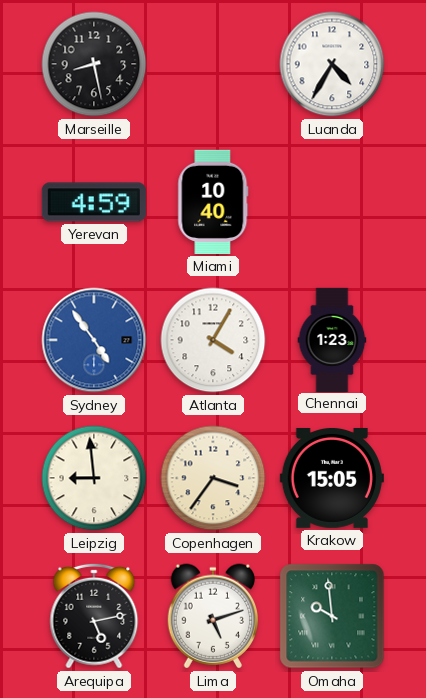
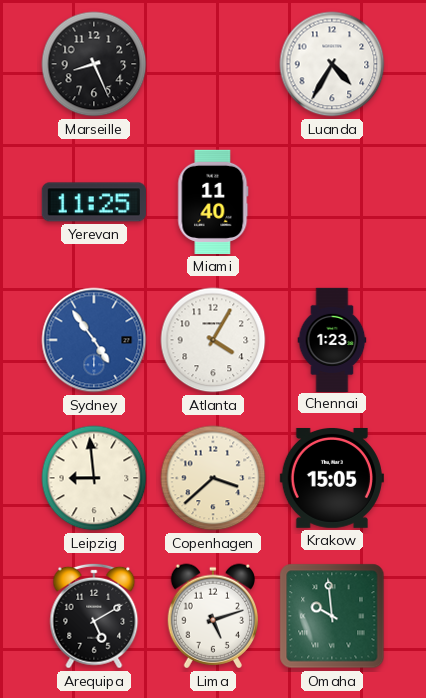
Marseille: 8:28 -> 8:26 (94, 64)
Yerevan: 4:59 -> 11:25 (94, 202)
Miami: 10:40 -> 11:40 (213, 202)
Copenhagen: 3:36 -> 3:38 (213, 478)
Arequipa: 5:13 -> 5:10 (94, 616)
